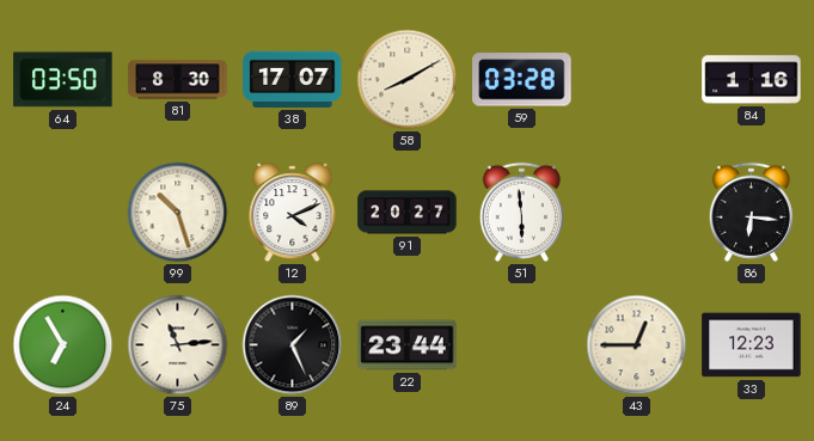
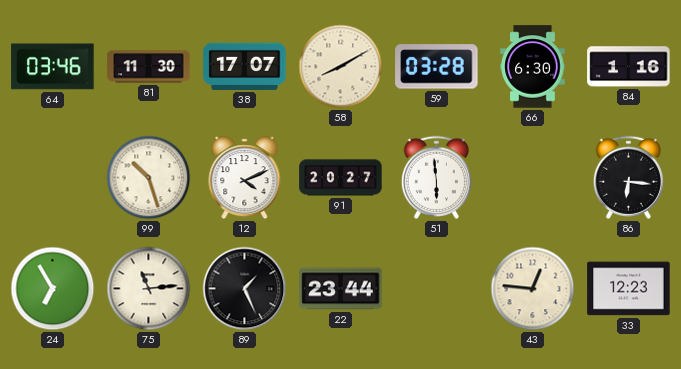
64: 03:50 -> 03:46 (53, 67)
81: 8:30 -> 11:30 (149, 67)
66: none -> 6:30 (533, 67)
43: 12:45 -> 12:46 (533, 289)
